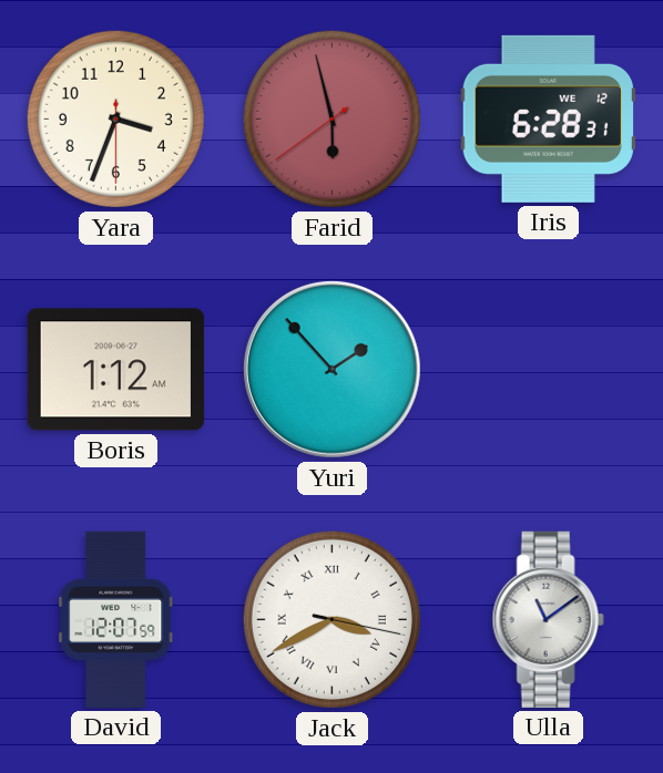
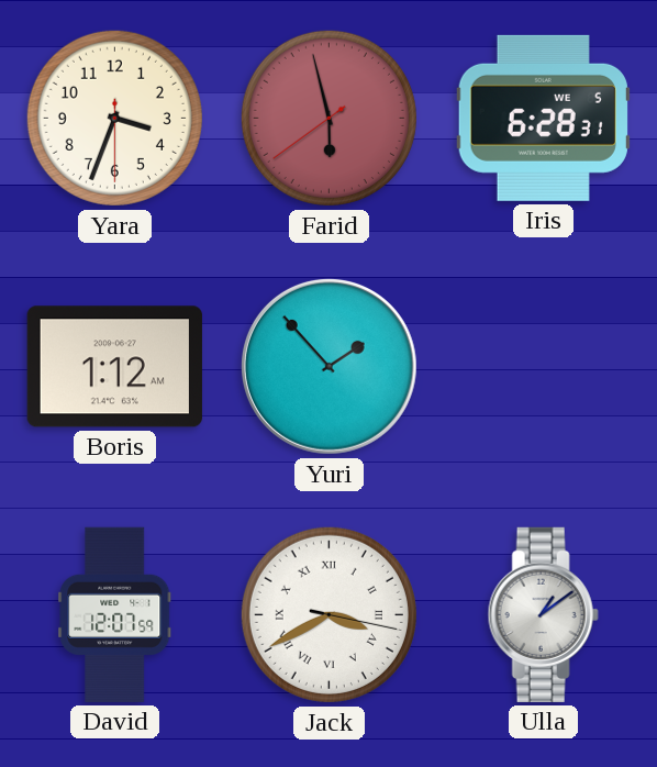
Iris date: WE 12 -> WE 5 (543, 118)
Ulla: 11:09 -> 1:09 (543, 614)
